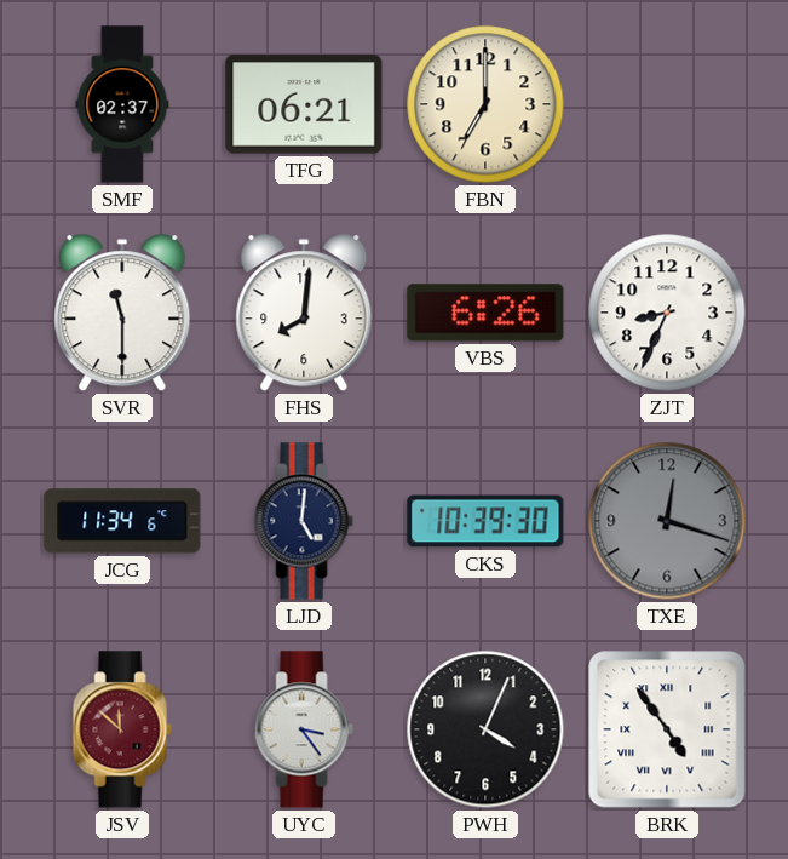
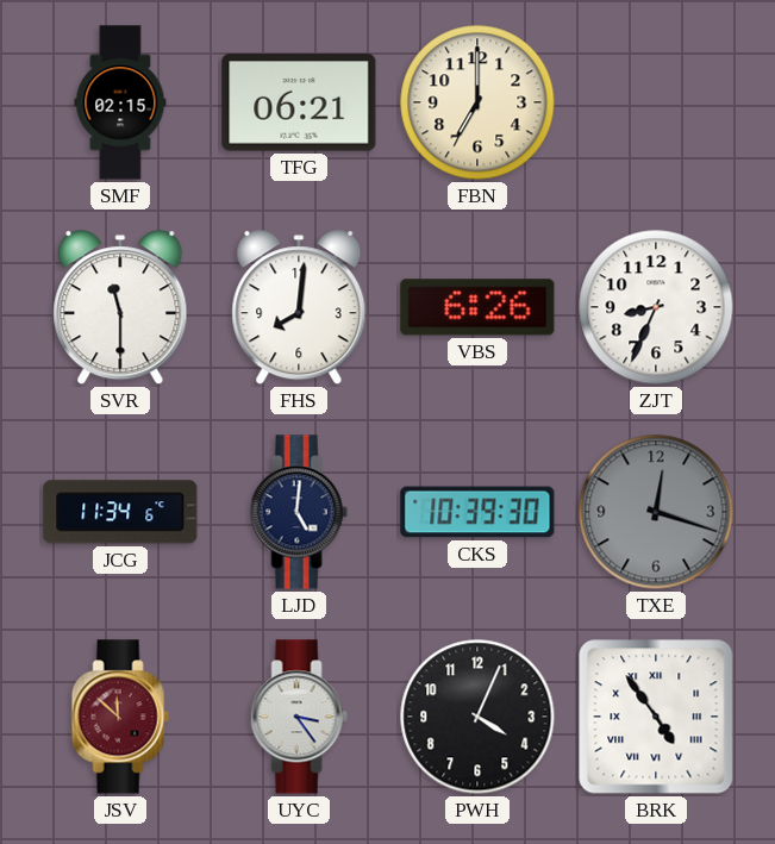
SMF: 02:37 -> 02:15 (120, 102)
